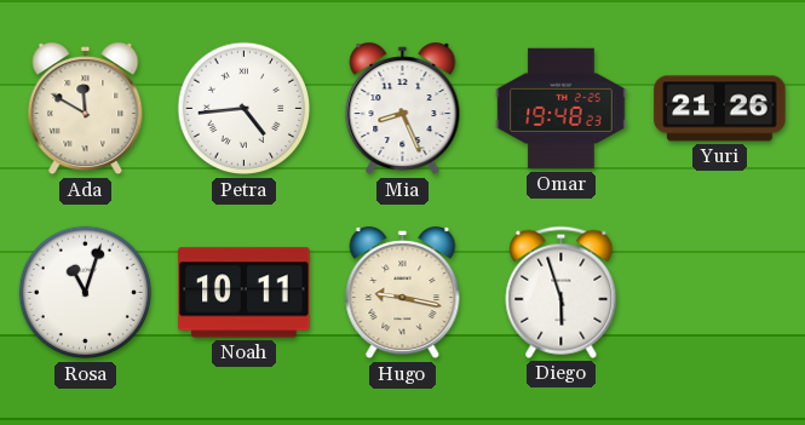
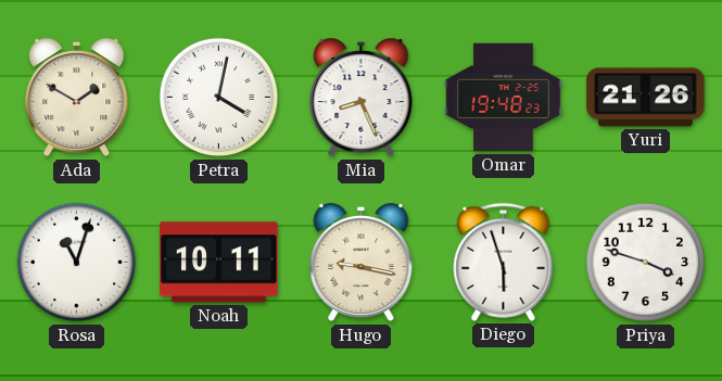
Ada: 11:50 -> 1:50 (77, 99)
Petra: 4:44 -> 4:02 (219, 98)
Priya: none -> 3:48 (646, 263)
